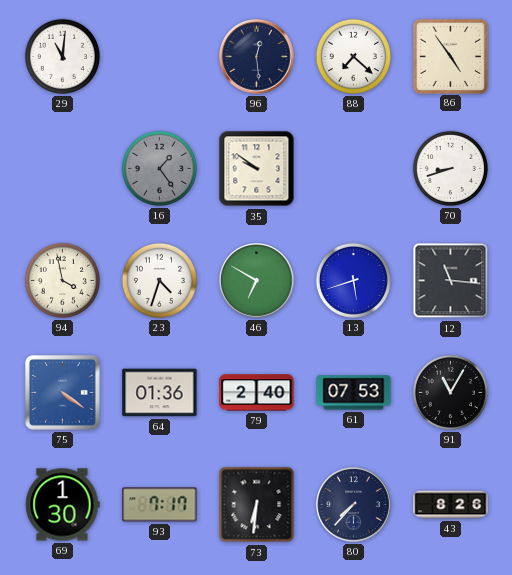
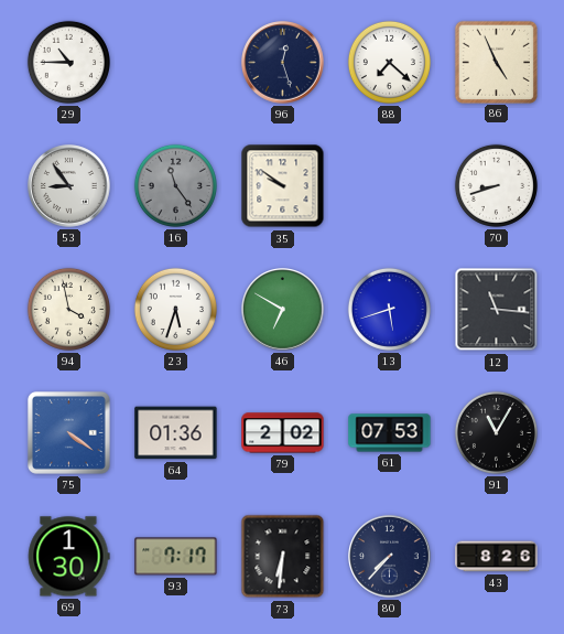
29: 11:01 -> 10:45 (68, 62)
96: 12:29 -> 12:27 (283, 63)
86: 4:54 -> 4:56 (496, 62)
53: none -> 8:54 (69, 186)
16: 1:24 -> 11:24 (175, 185)
23: 4:33 -> 5:33 (175, 309)
79: 2:40 -> 2:02 (283, 433)
